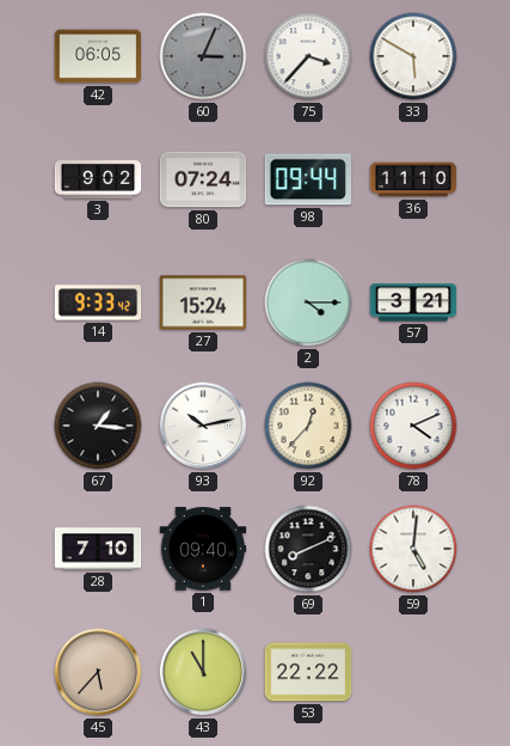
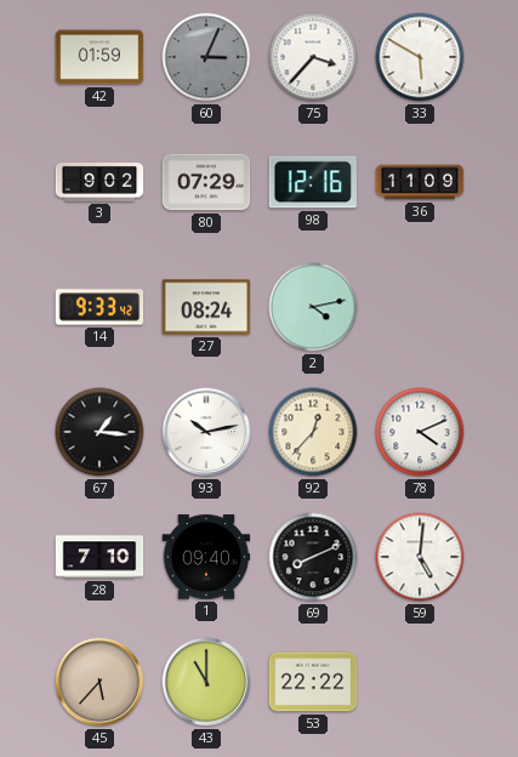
42: 06:05 -> 01:59 (99, 57)
80: 07:24 -> 07:29 (206, 182)
98: 09:44 -> 12:16 (312, 182)
36: 11:10 -> 11:09 (420, 182)
27: 15:24 -> 08:24 (206, 307)
2: 4:15 -> 4:13 (313, 307)
57: 3:21 -> none (413, 302)
